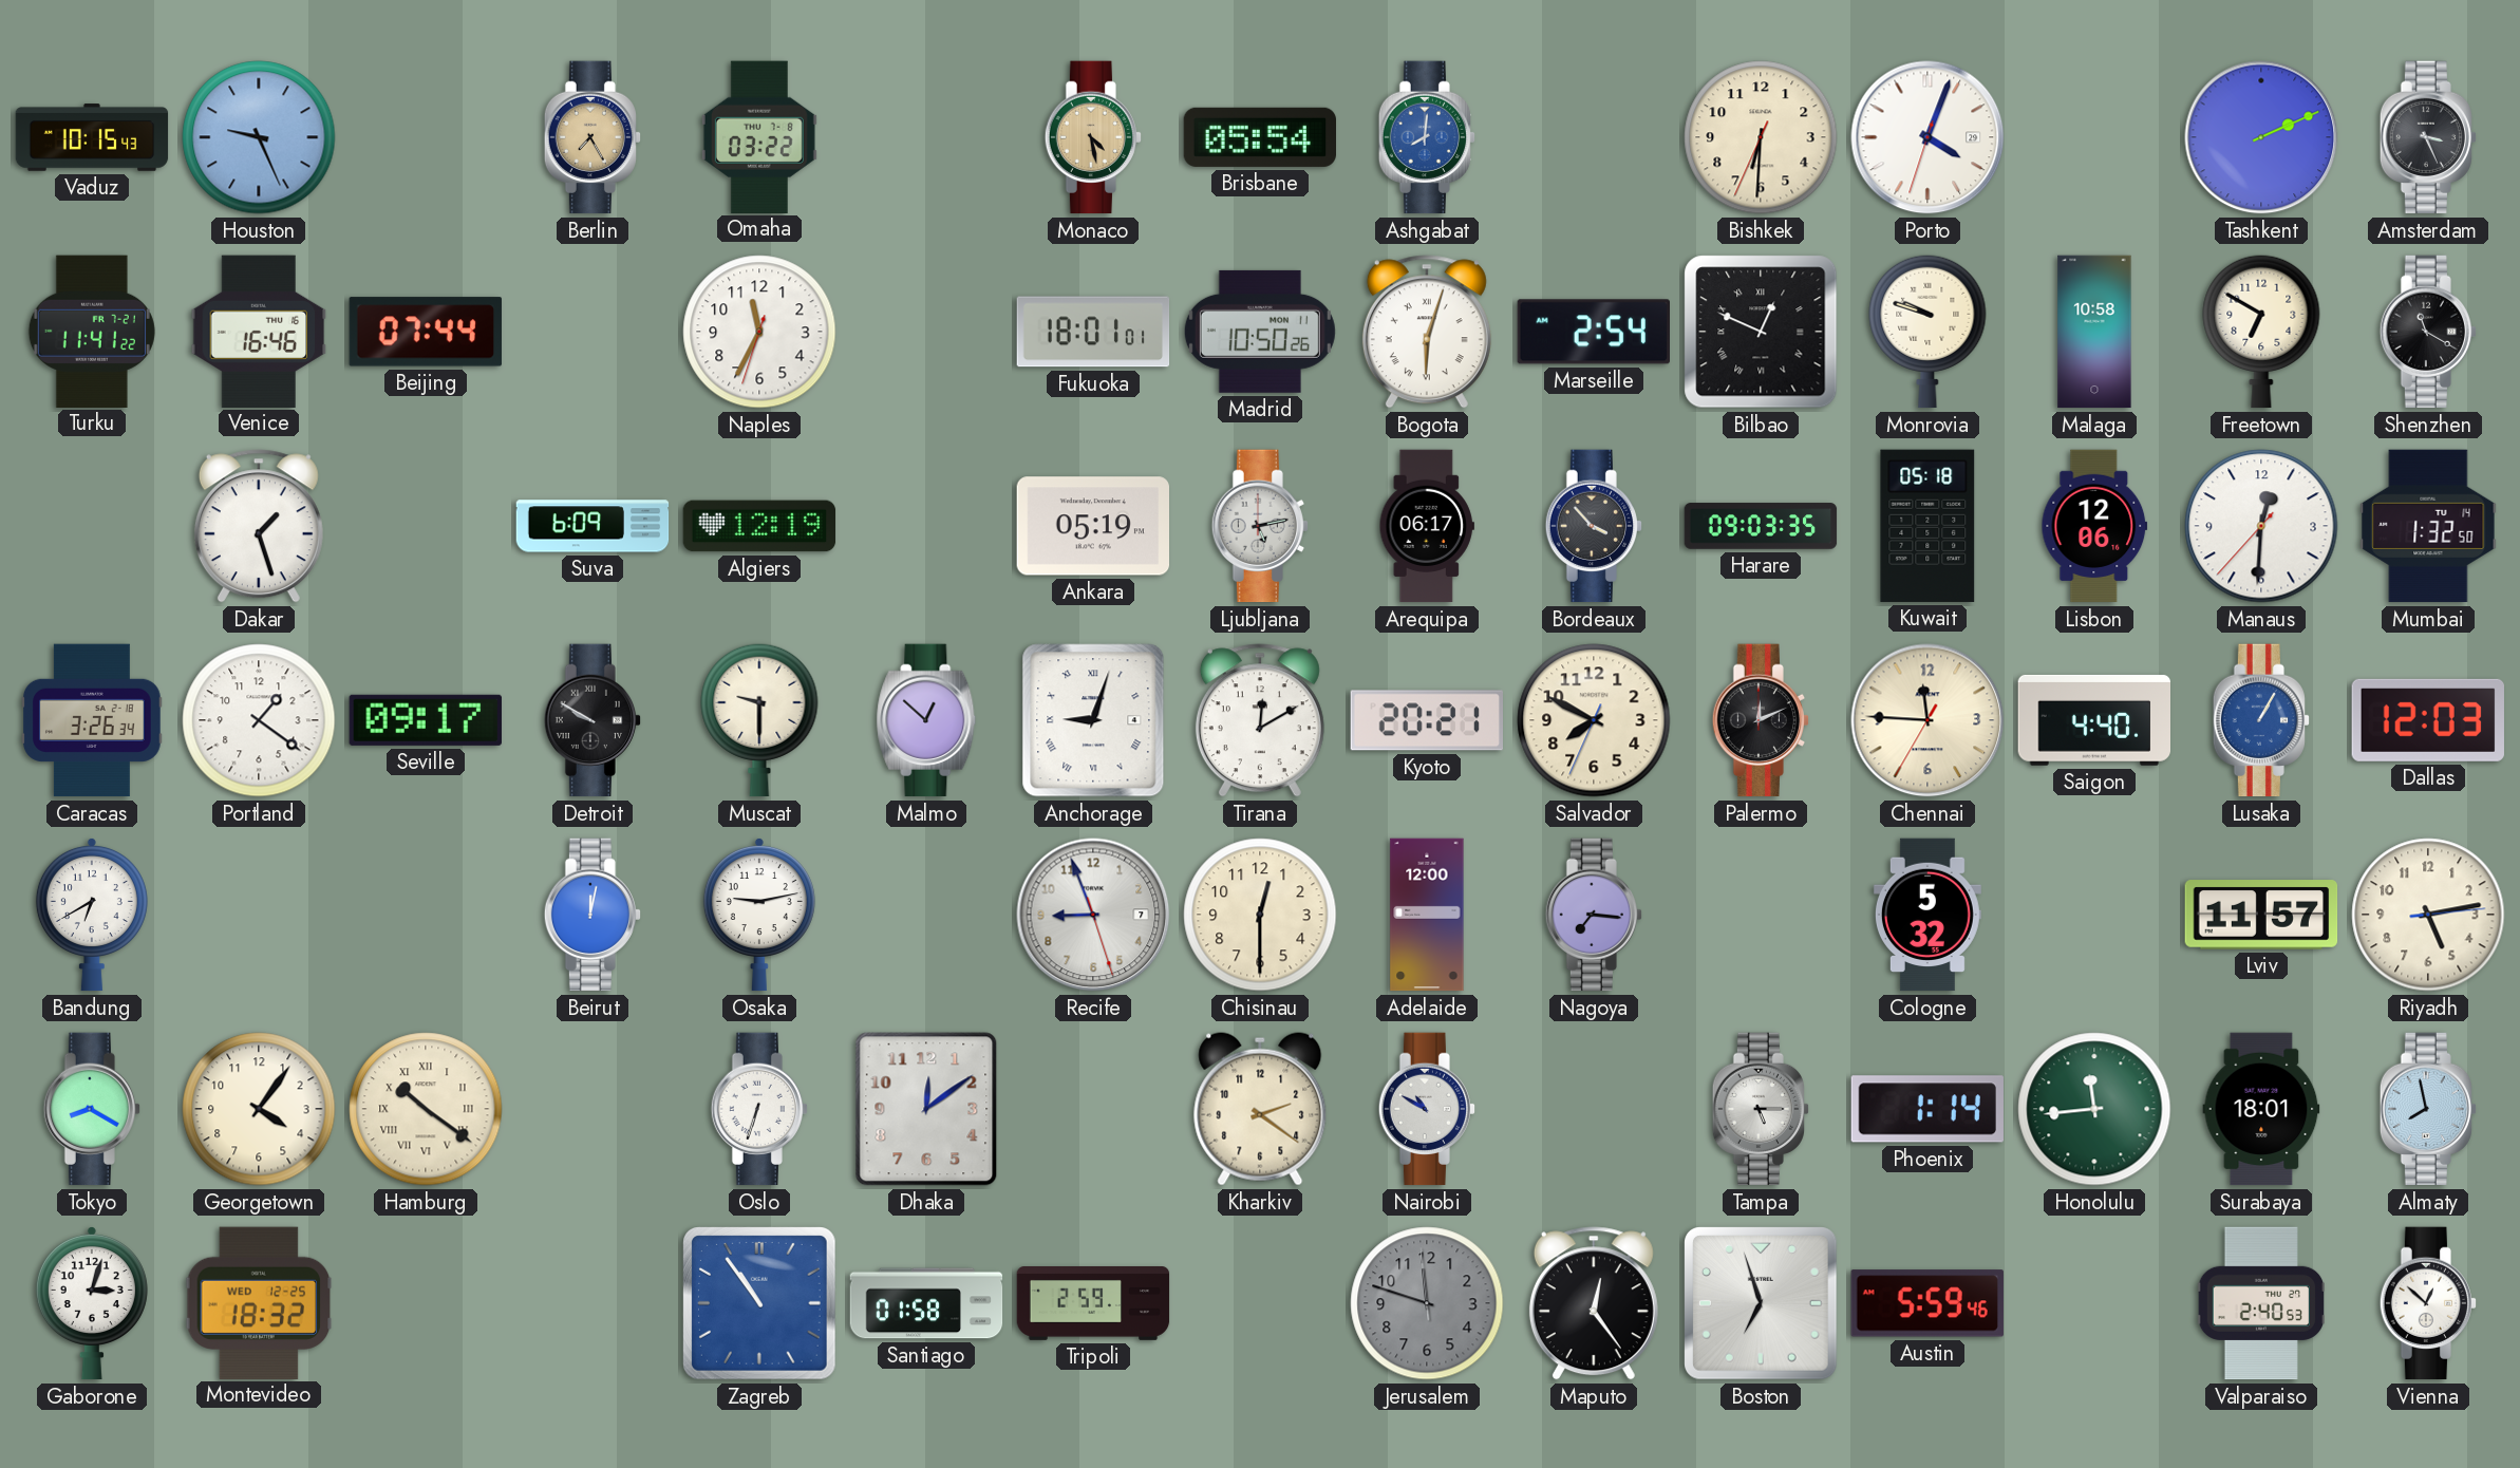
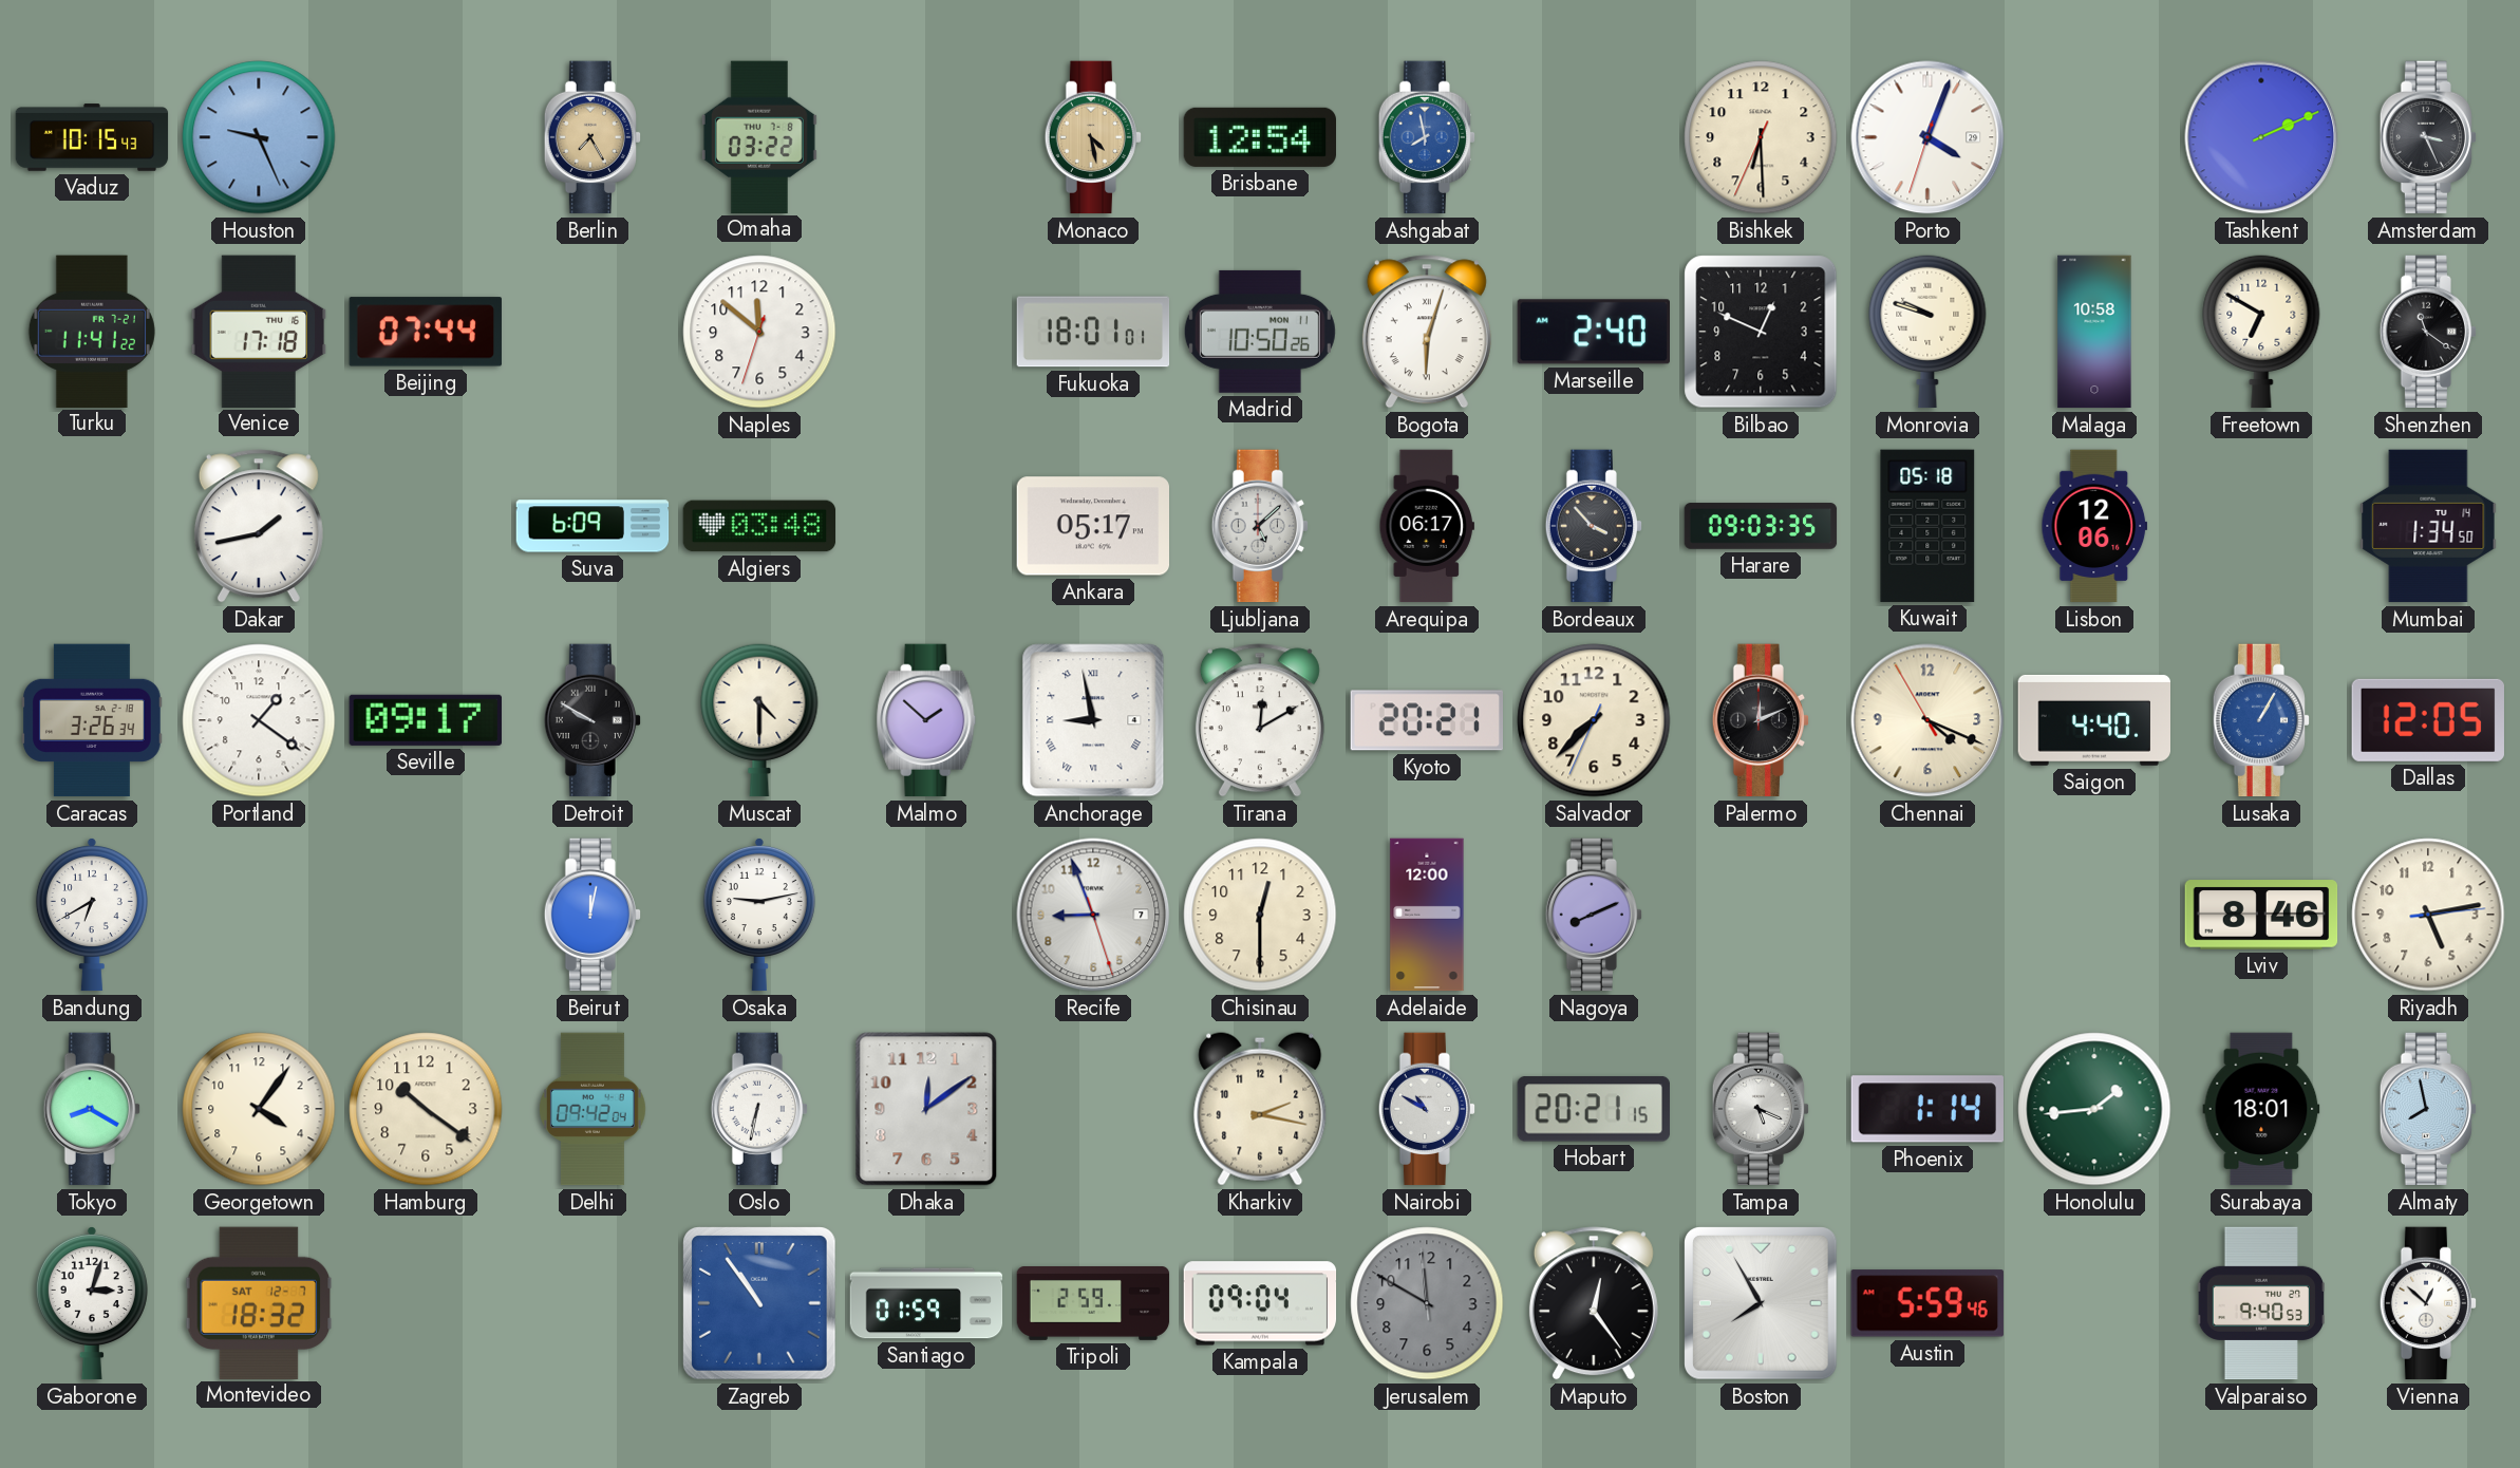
Brisbane: 05:54 -> 12:54 (1260, 137)
Ashgabat: 8:01 -> 7:58 (1426, 137)
Bishkek: 6:30 -> 6:29 (1761, 137)
Venice: 16:46 -> 17:18 (259, 331)
Naples: 11:34 -> 11:51 (759, 332)
Marseille: 2:54 -> 2:40 (1593, 332)
Bilbao numerals: Roman -> Arabic (1761, 332)
Shenzhen: 11:20 -> 11:21 (2427, 332)
Dakar: 1:27 -> 1:43 (259, 526)
Algiers: 12:19 -> 03:48 (759, 526)
Ankara: 05:19 -> 05:17 (1092, 526)
Ljubljana: 5:13 -> 5:08 (1259, 526)
Manaus: 12:30 -> none (2261, 526)
Mumbai: 1:32 -> 1:34 (2428, 526)
Muscat: 9:30 -> 4:30 (759, 720)
Malmo: 12:52 -> 1:52 (926, 720)
Anchorage: 9:03 -> 8:58 (1093, 720)
Salvador: 7:49 -> 7:37 (1594, 720)
Chennai: 11:45 -> 4:18 (1927, 720)
Dallas: 12:03 -> 12:05 (2428, 720)
Nagoya: 7:16 -> 8:11 (1593, 915)
Cologne: 5:32 -> none (1927, 915)
Lviv: 11:57 -> 8:46 (2261, 915)
Hamburg numerals: Roman -> Arabic (426, 1109)
Delhi: none -> 09:42 (593, 1109)
Oslo: 6:33 -> 6:32 (758, 1109)
Kharkiv: 2:21 -> 2:17 (1260, 1109)
Hobart: none -> 20:21 (1594, 1109)
Tampa: 5:15 -> 5:19 (1760, 1109)
Honolulu: 11:44 -> 1:44 (2094, 1109)
Montevideo date: WED 12-25 -> SAT 12-7 (259, 1302)
Santiago: 01:58 -> 01:59 (926, 1303)
Kampala: none -> 09:04 (1260, 1303)
Jerusalem: 11:47 -> 11:49 (1427, 1303)
Boston: 6:57 -> 7:55 (1762, 1304)
Valparaiso: 2:40 -> 9:40 (2260, 1303)
